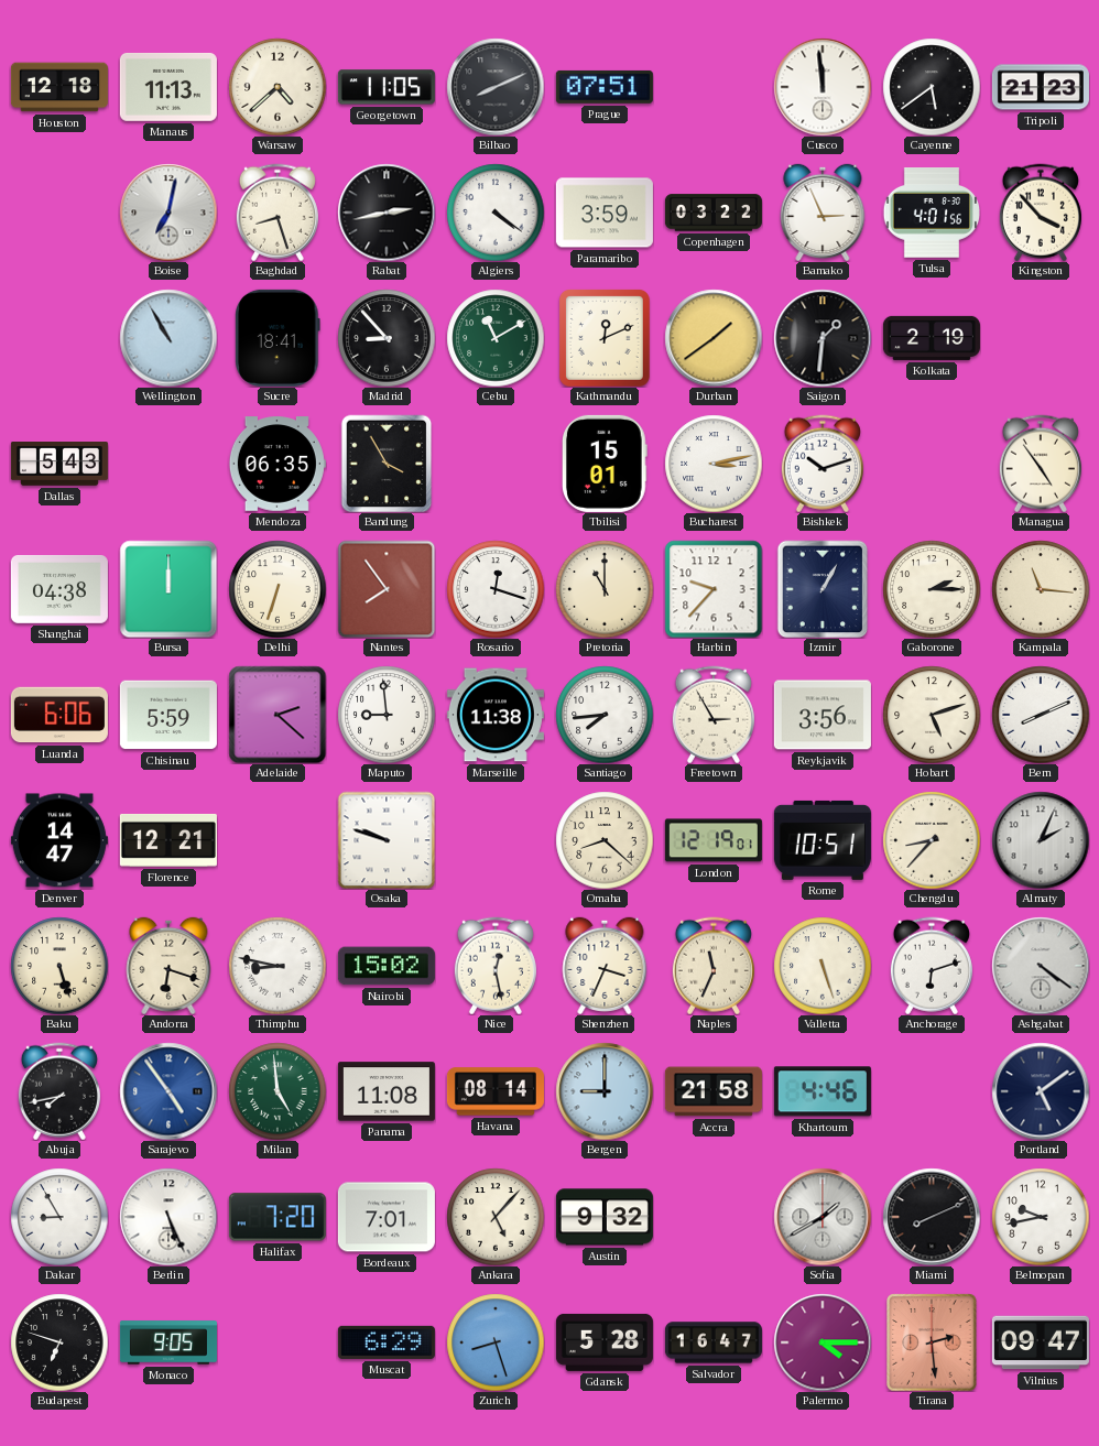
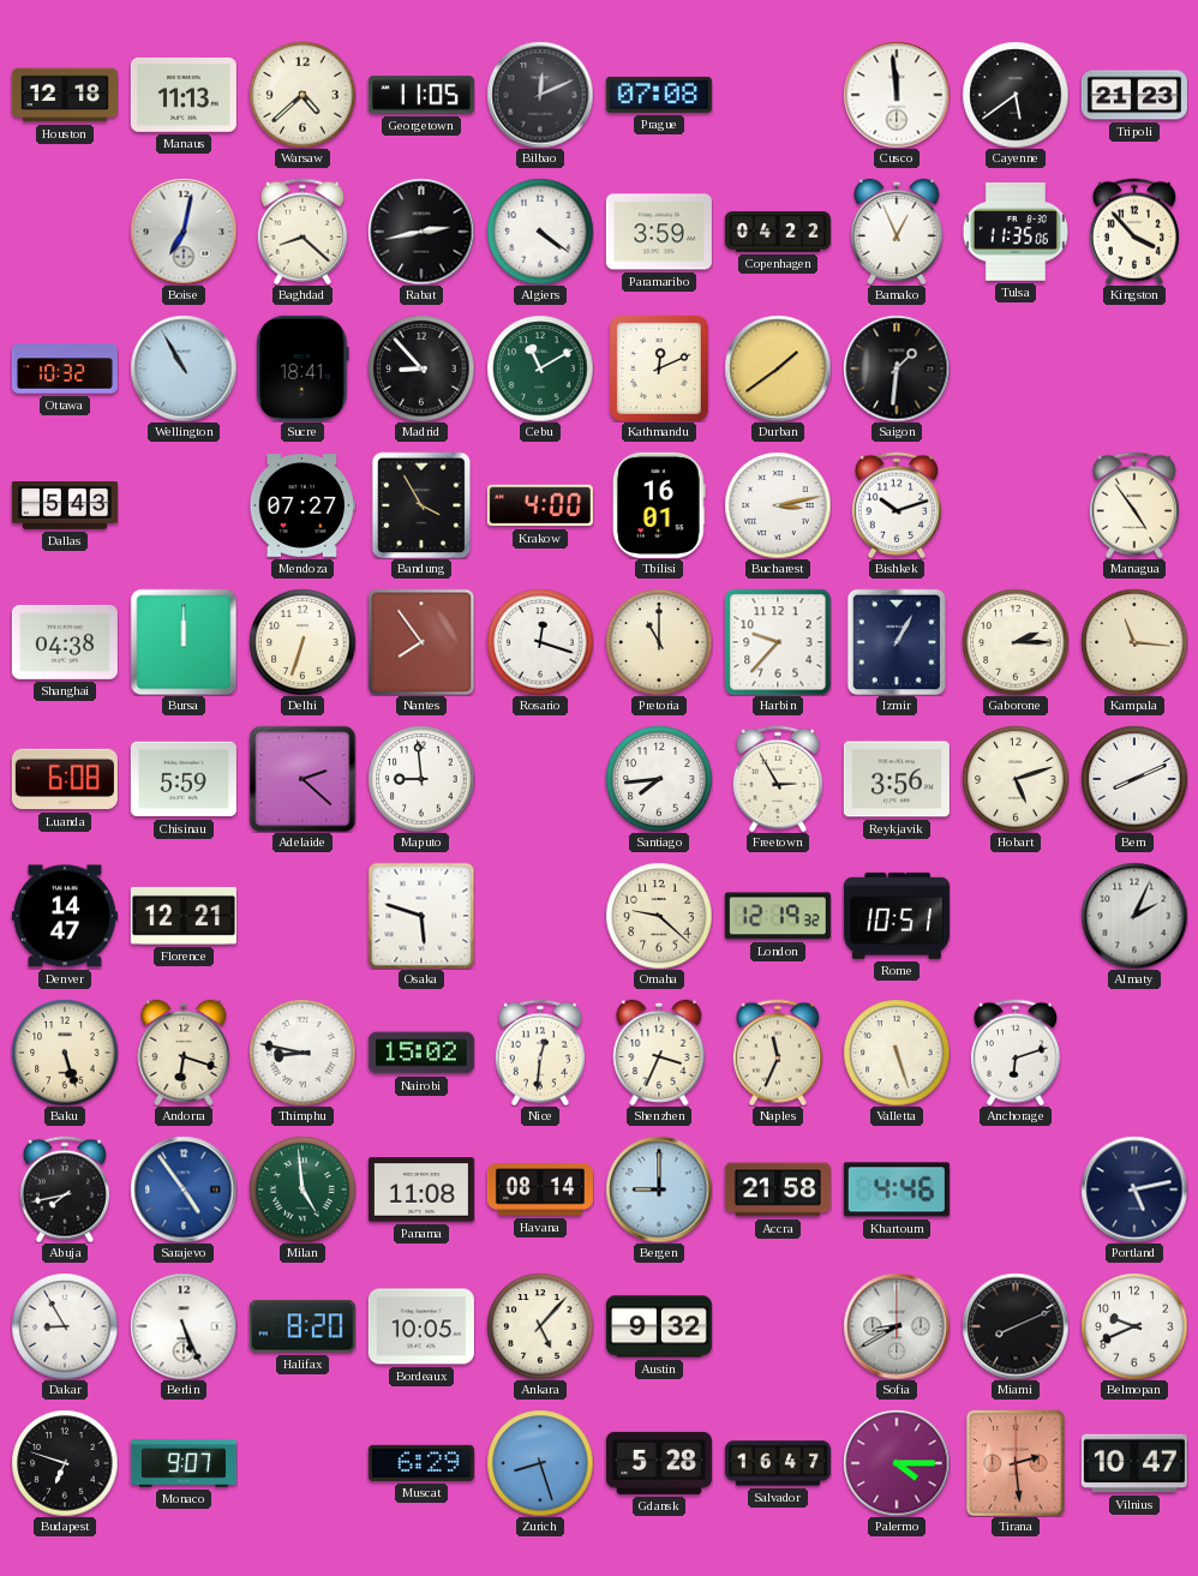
Bilbao: 8:11 -> 12:11 (540, 95)
Prague: 07:51 -> 07:08 (659, 95)
Baghdad: 8:27 -> 8:22 (303, 232)
Copenhagen: 03:22 -> 04:22 (778, 232)
Bamako: 2:56 -> 12:56 (897, 230)
Tulsa: 4:01 -> 11:35 (1014, 232)
Ottawa: none -> 10:32 (65, 368)
Kolkata: 2:19 -> none (932, 338)
Mendoza: 06:35 -> 07:27 (303, 505)
Krakow: none -> 4:00 (540, 505)
Tbilisi: 15:01 -> 16:01 (659, 505)
Luanda: 6:06 -> 6:08 (65, 779)
Marseille: 11:38 -> none (496, 715)
Osaka: 9:48 -> 5:48 (421, 916)
Omaha: 8:22 -> 9:22 (659, 916)
London: 12:19:01 -> 12:19:32 (778, 916)
Chengdu: 8:37 -> none (932, 840)
Nice: 12:28 -> 12:31 (540, 1053)
Ashgabat: 4:21 -> none (1041, 966)
Portland: 5:09 -> 5:13 (1134, 1190)
Halifax: 7:20 -> 8:20 (303, 1326)
Bordeaux: 7:01 -> 10:05 (421, 1326)
Sofia: 1:40 -> 8:40 (897, 1326)
Belmopan: 9:43 -> 9:41 (1134, 1326)
Monaco: 9:05 -> 9:07 (184, 1463)
Vilnius: 09:47 -> 10:47 (1134, 1463)
